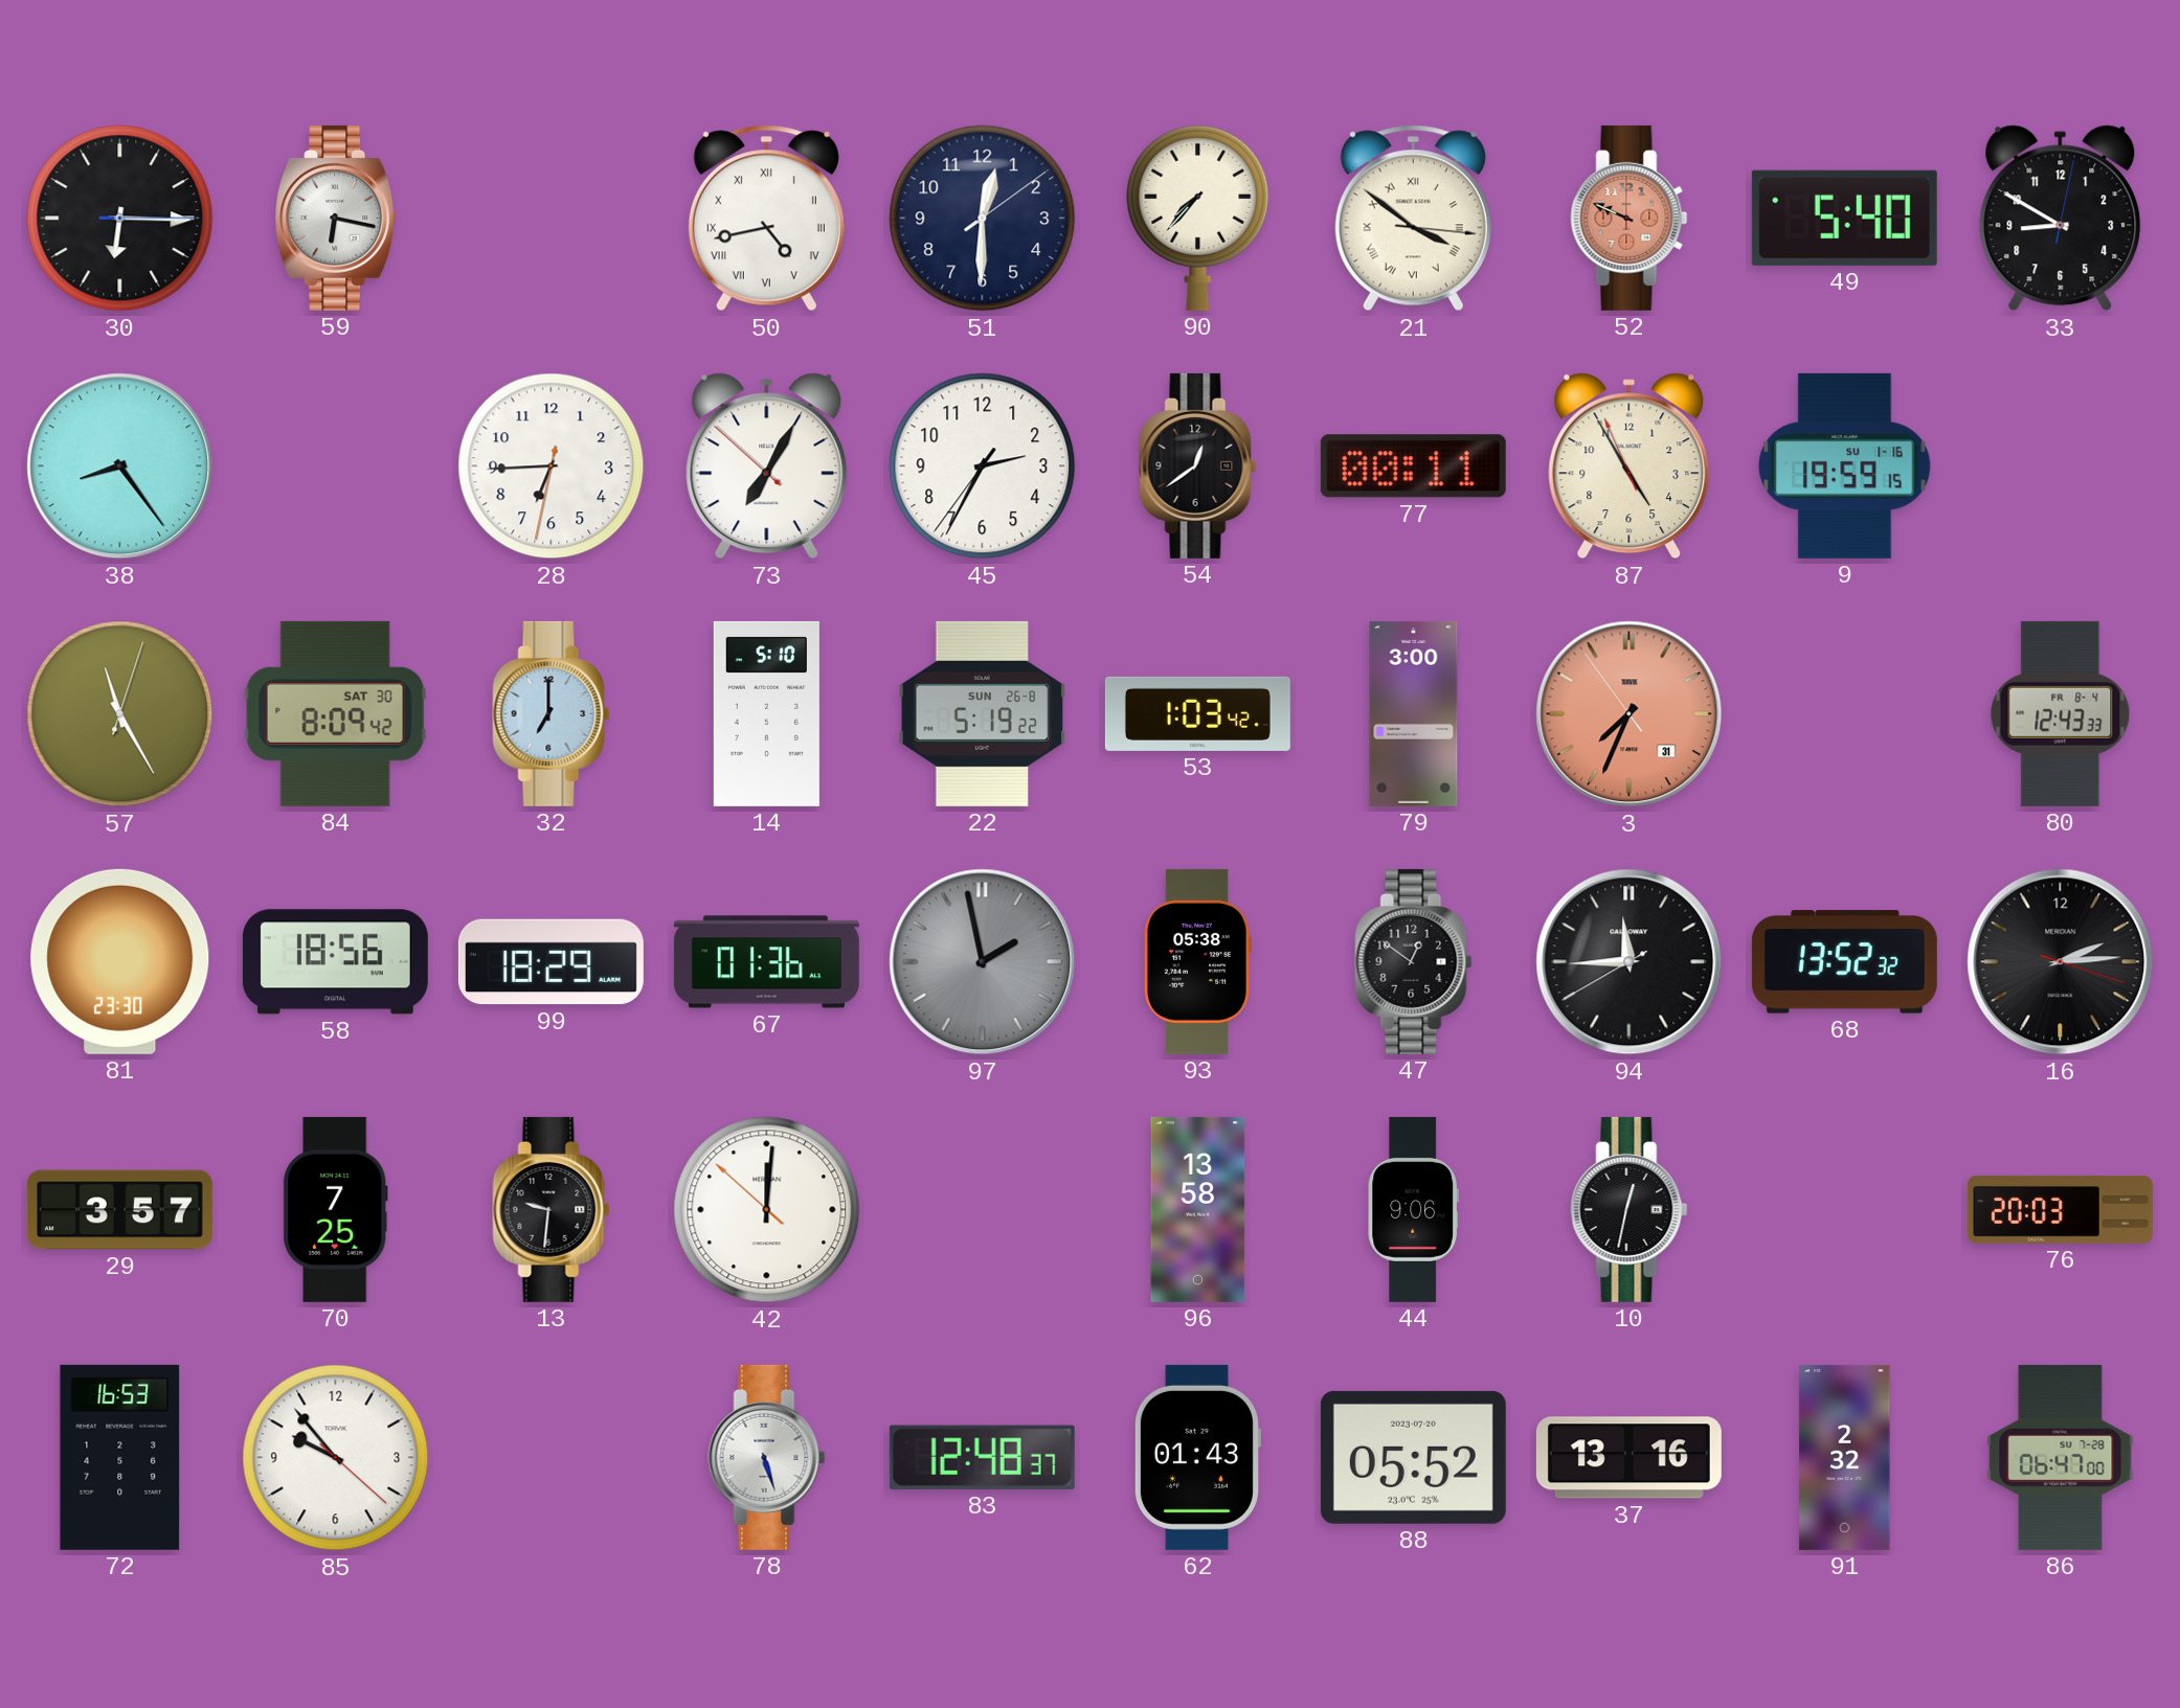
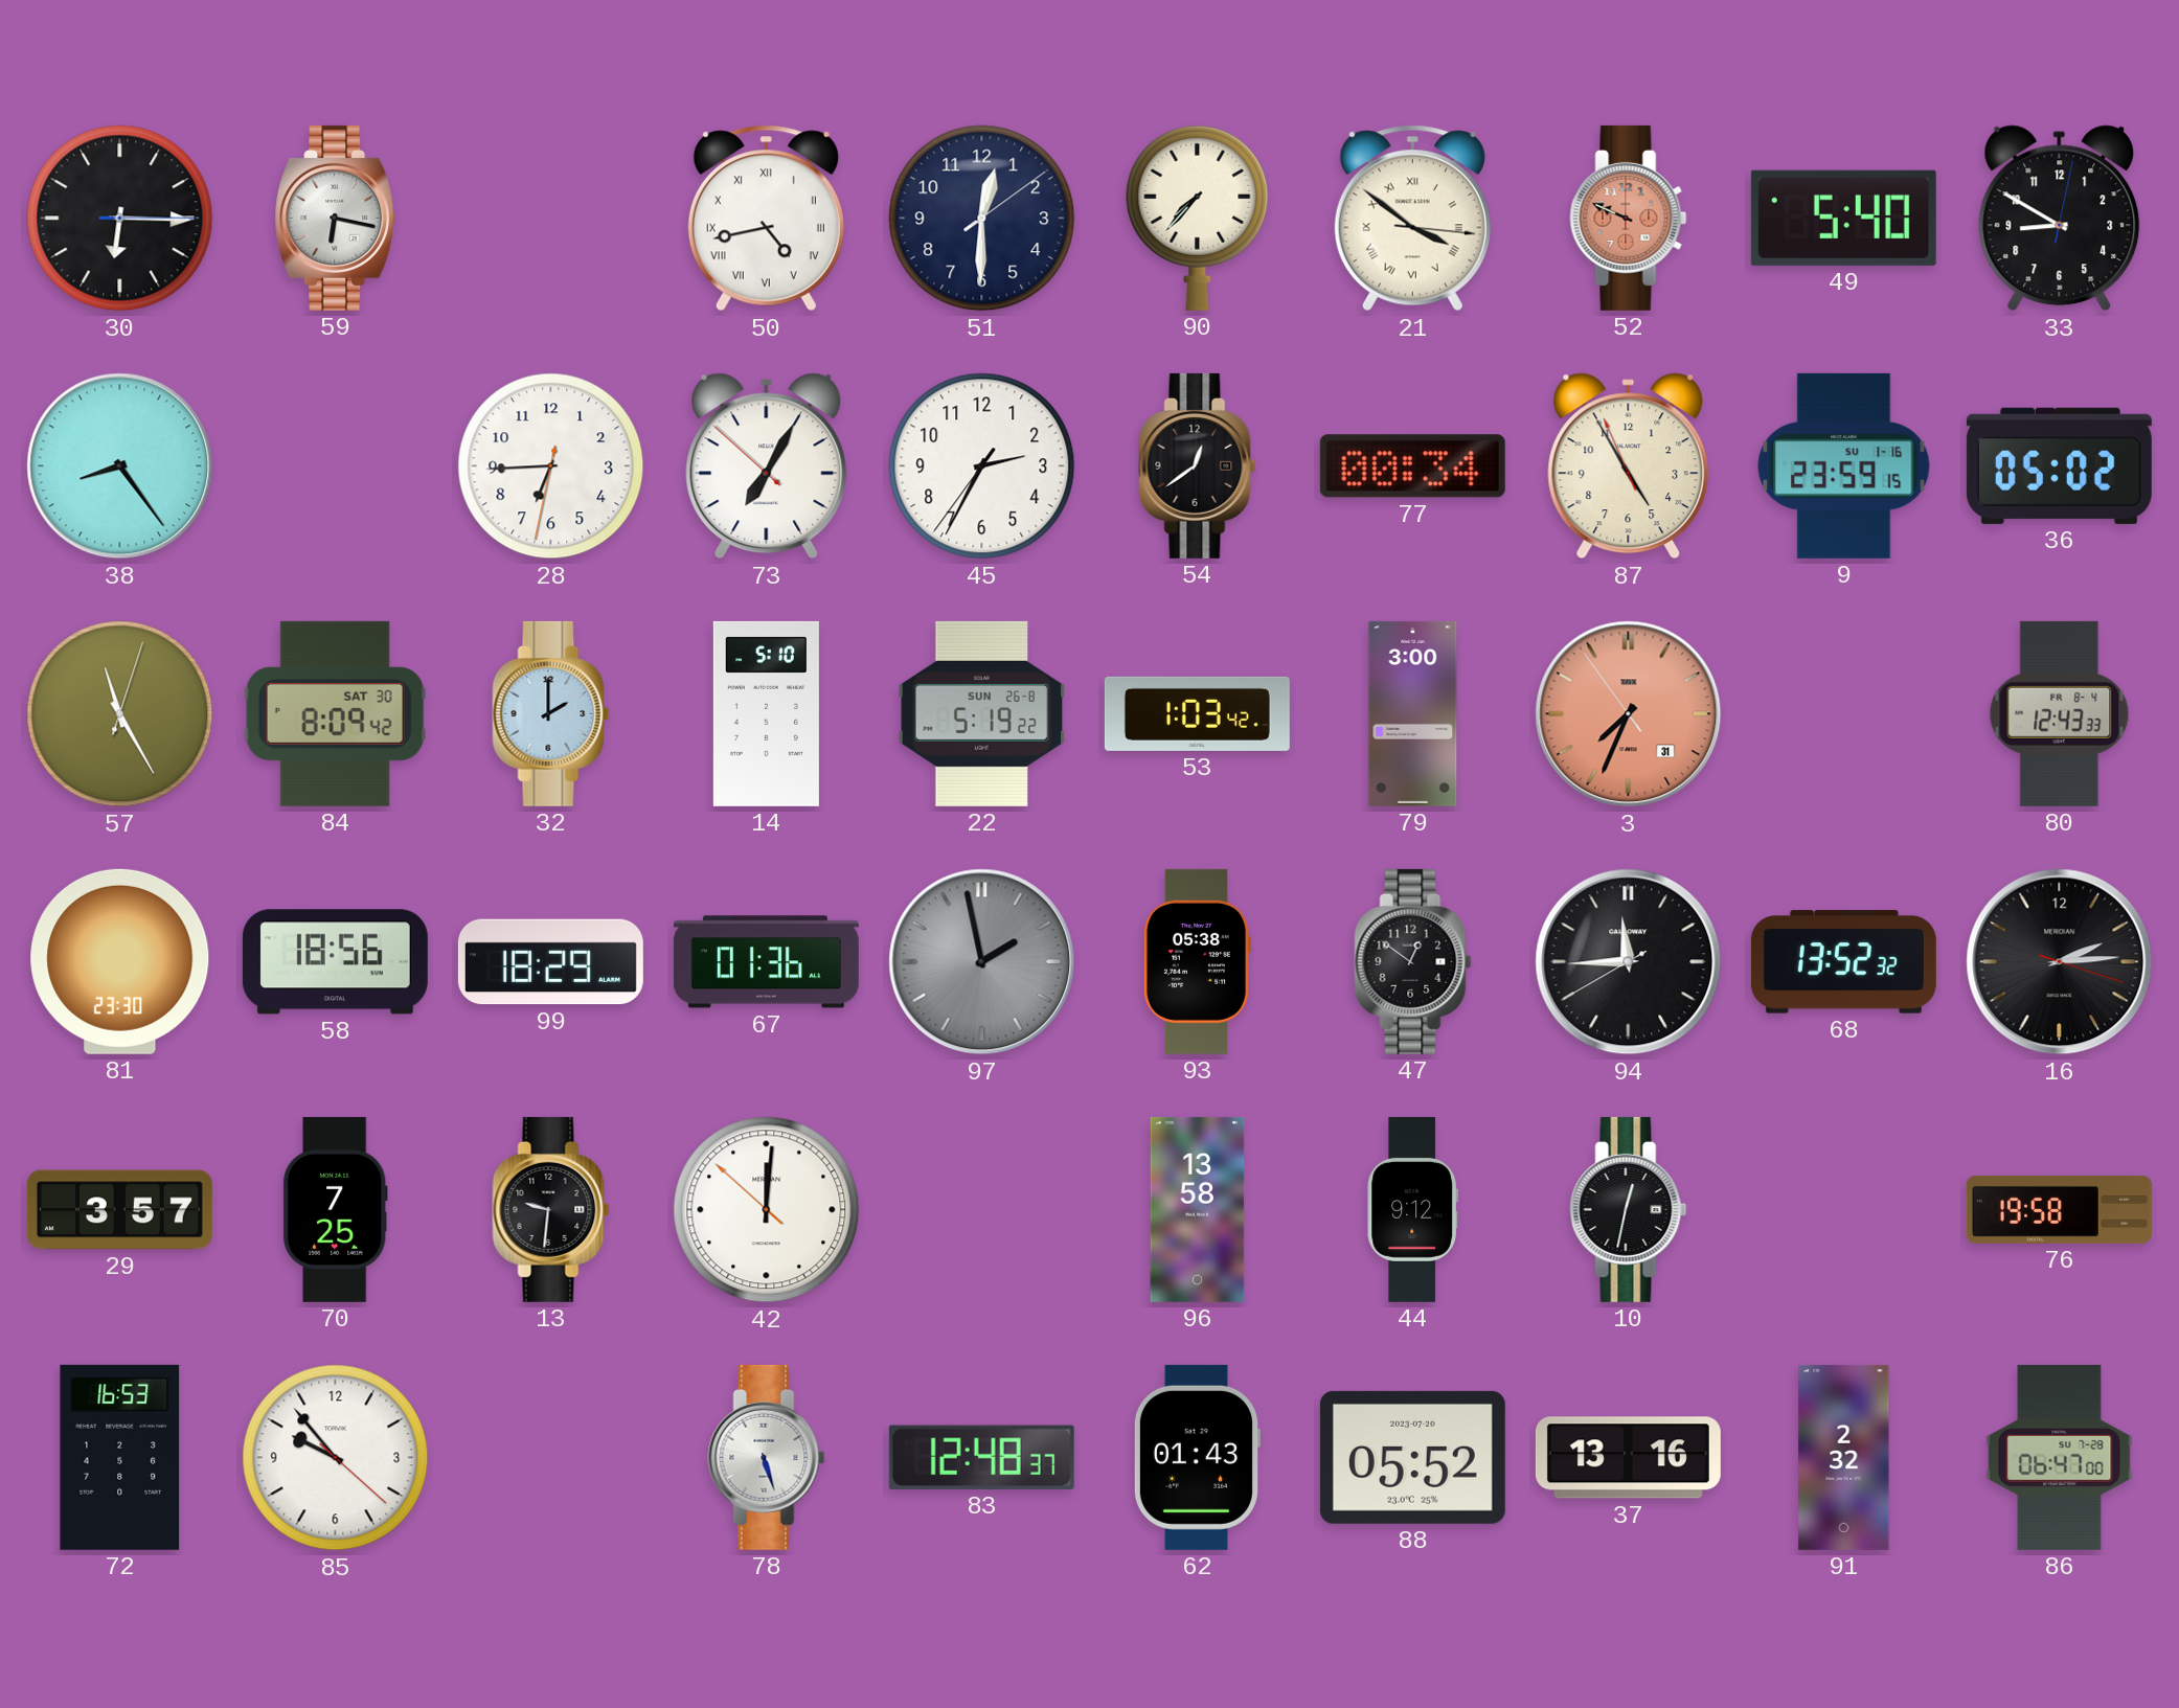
77: 00:11 -> 00:34 (1412, 466)
9: 19:59 -> 23:59 (1844, 465)
36: none -> 05:02 (2059, 465)
32: 7:00 -> 2:00 (551, 713)
44: 9:06 -> 9:12 (1412, 1209)
76: 20:03 -> 19:58 (2059, 1209)
